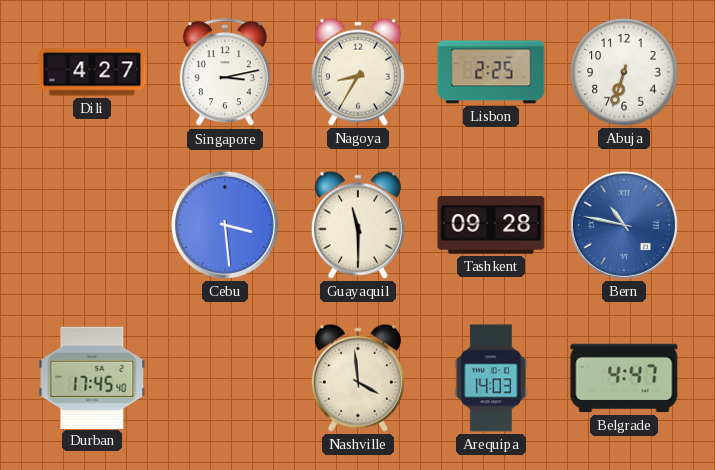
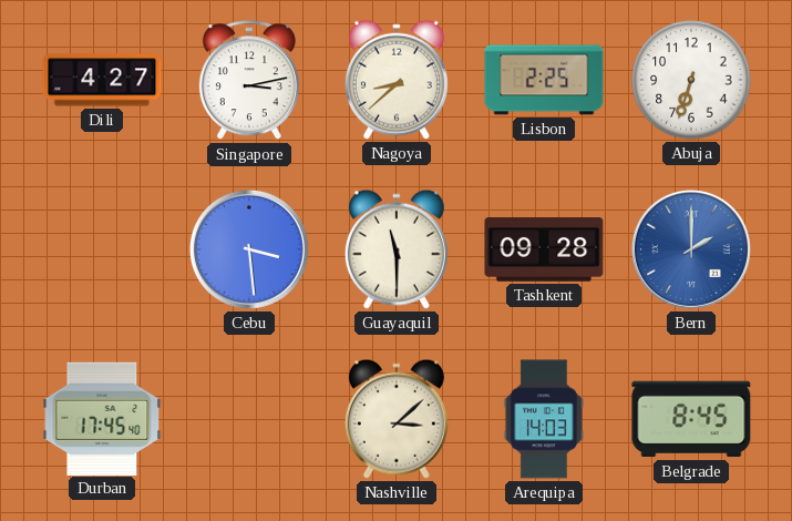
Nagoya: 8:35 -> 8:38 (397, 80)
Bern: 10:47 -> 2:00 (691, 249)
Nashville: 3:59 -> 3:08 (397, 419)
Belgrade: 4:47 -> 8:45 (691, 419)
